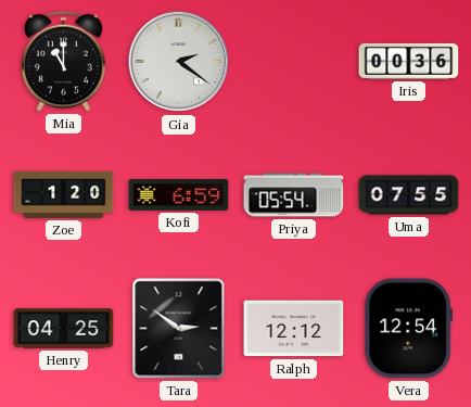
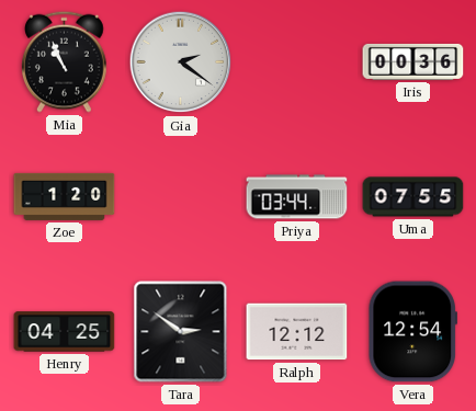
Mia: 11:00 -> 10:56 (65, 61)
Kofi: 6:59 -> none (179, 195)
Priya: 05:54 -> 03:44 (297, 197)
